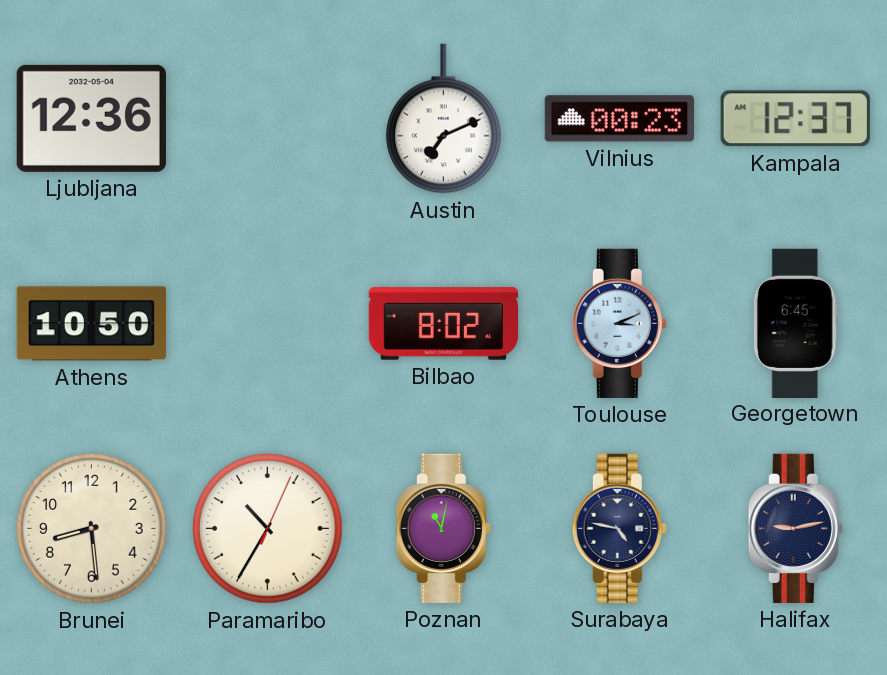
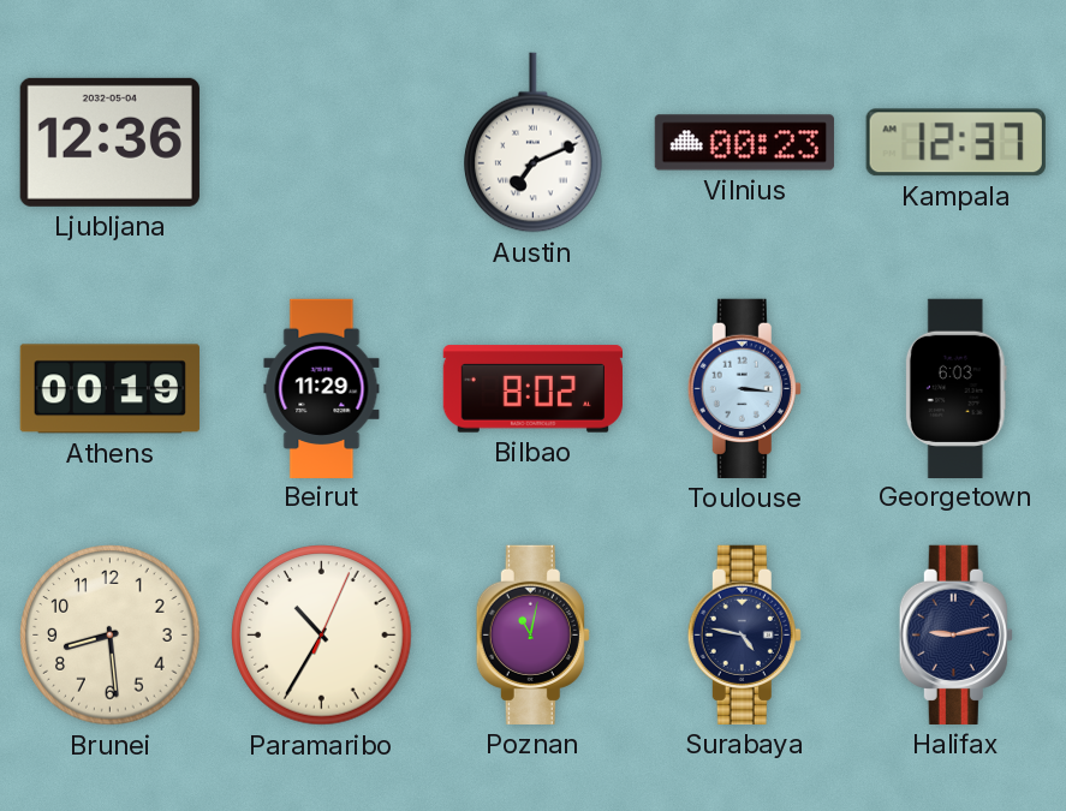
Athens: 10:50 -> 00:19 (109, 389)
Beirut: none -> 11:29 (322, 388)
Toulouse: 3:11 -> 3:16 (744, 388)
Georgetown: 6:45 -> 6:03 (955, 388)
